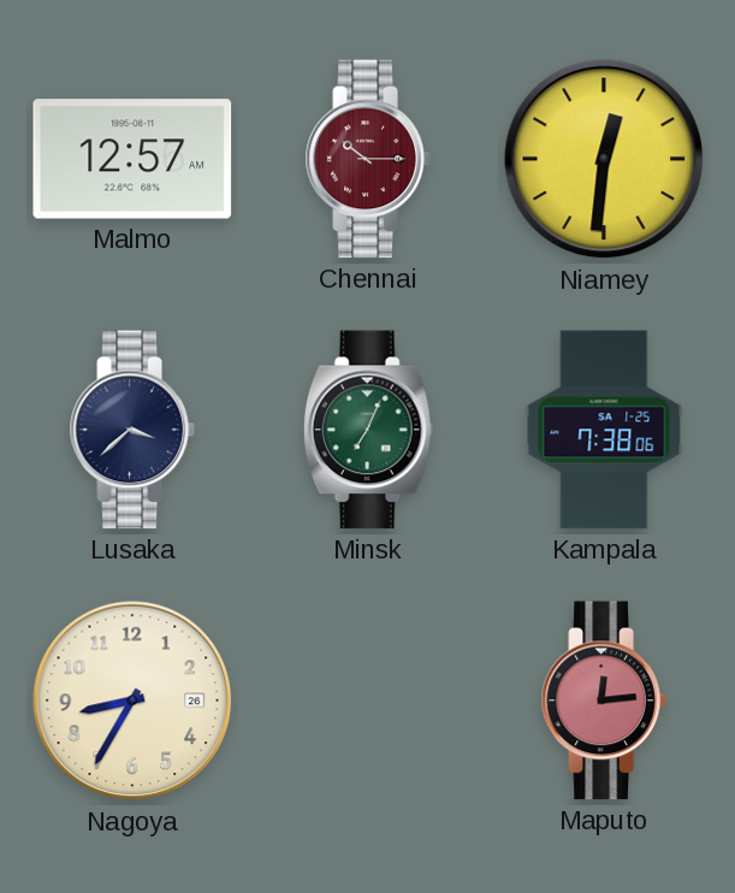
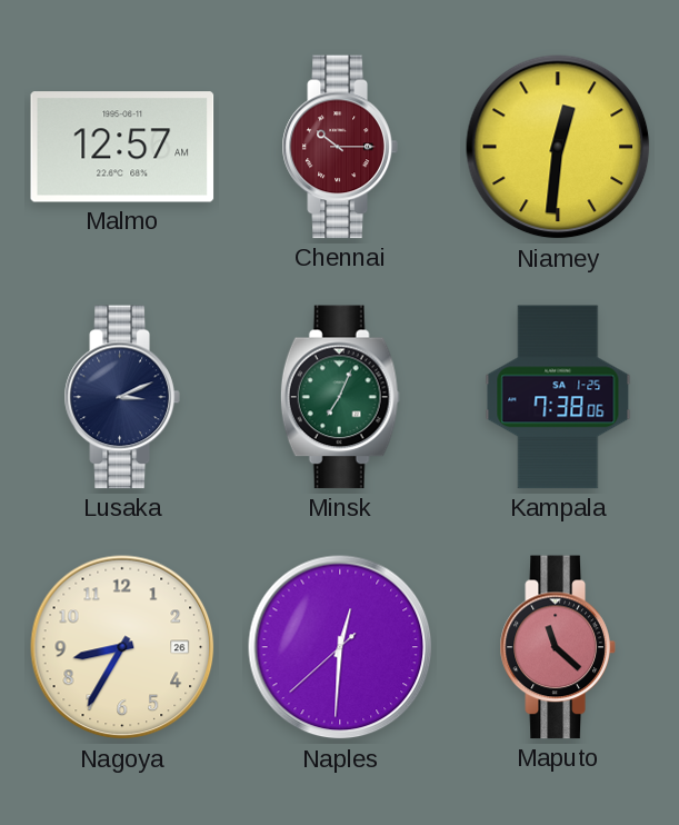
Lusaka: 3:38 -> 3:11 (122, 397)
Naples: none -> 12:30 (340, 647)
Maputo: 12:14 -> 11:22 (558, 647)
